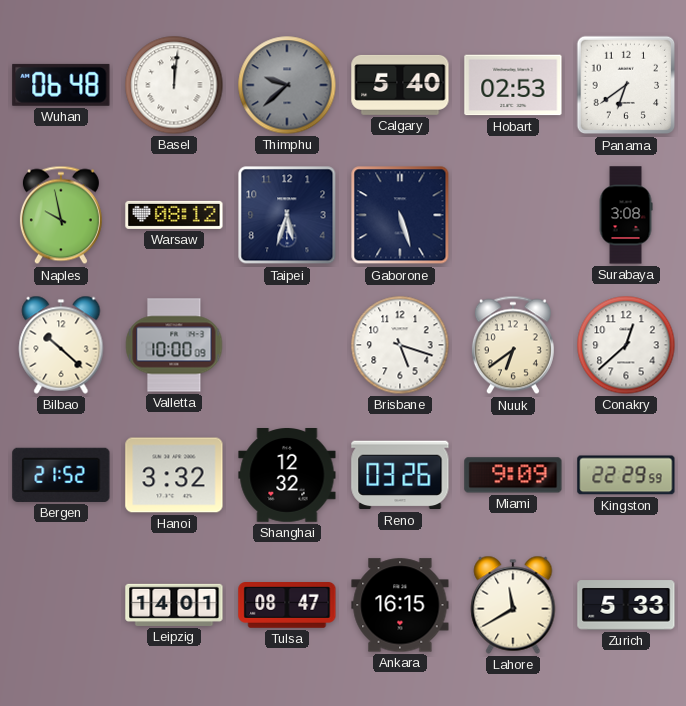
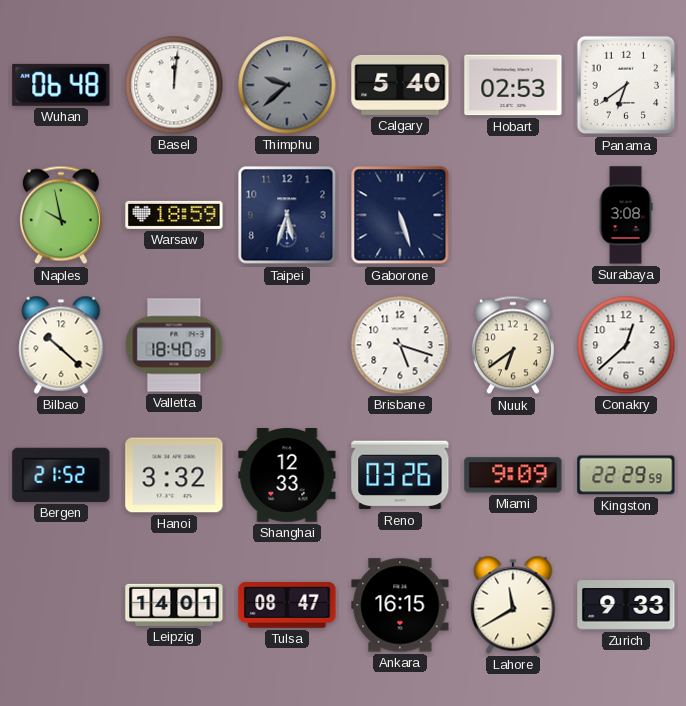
Warsaw: 08:12 -> 18:59 (174, 215)
Valletta: 10:00 -> 18:40 (174, 345)
Shanghai: 12:32 -> 12:33 (287, 476)
Zurich: 5:33 -> 9:33 (626, 605)
